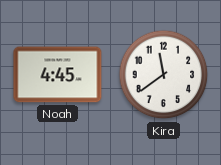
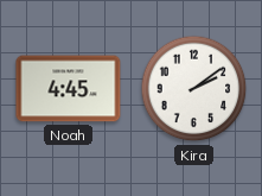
Kira: 11:39 -> 2:09 (194, 89)
